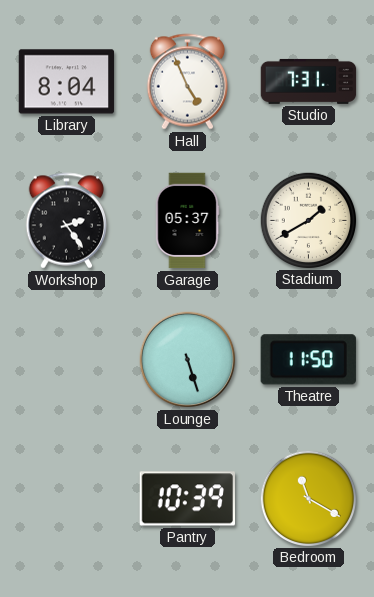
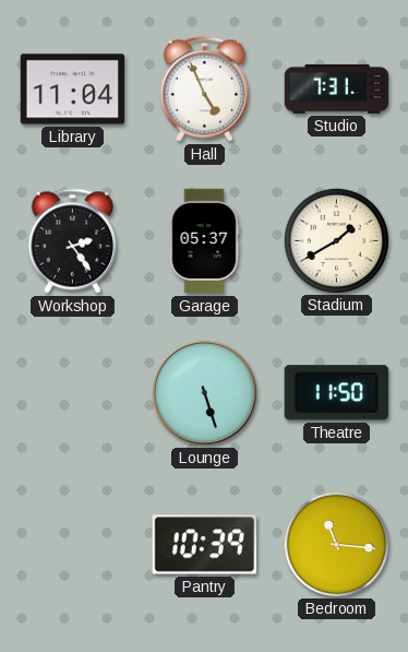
Library: 8:04 -> 11:04 (73, 90)
Bedroom: 11:20 -> 11:16 (336, 544)
